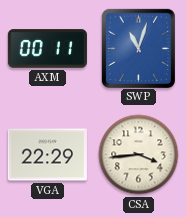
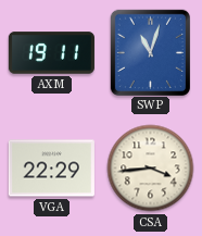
AXM: 00:11 -> 19:11 (51, 53)
